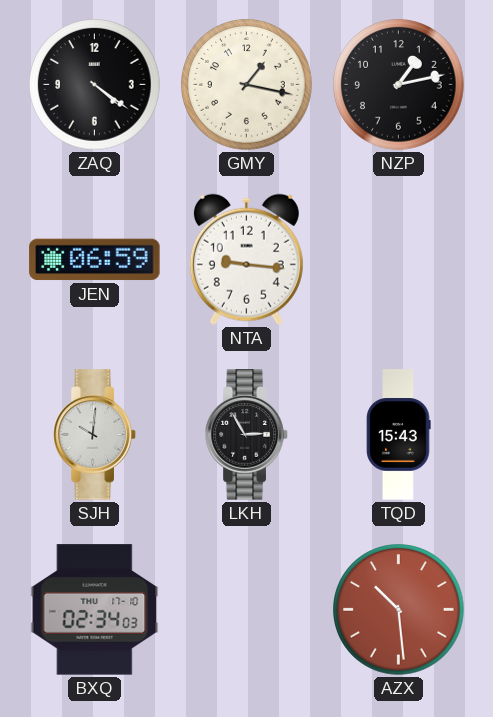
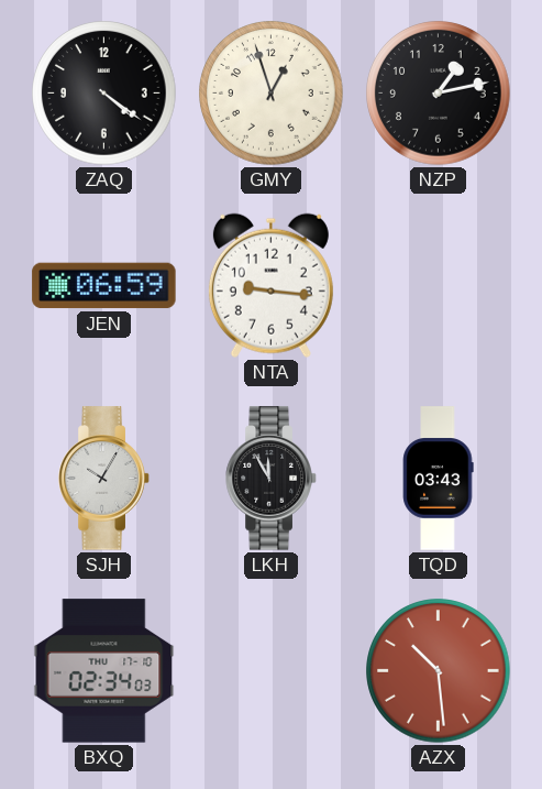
GMY: 1:17 -> 12:57 (272, 94)
SJH: 10:01 -> 10:05 (104, 479)
LKH: 2:55 -> 11:55 (272, 479)
TQD: 15:43 -> 03:43 (439, 479)
